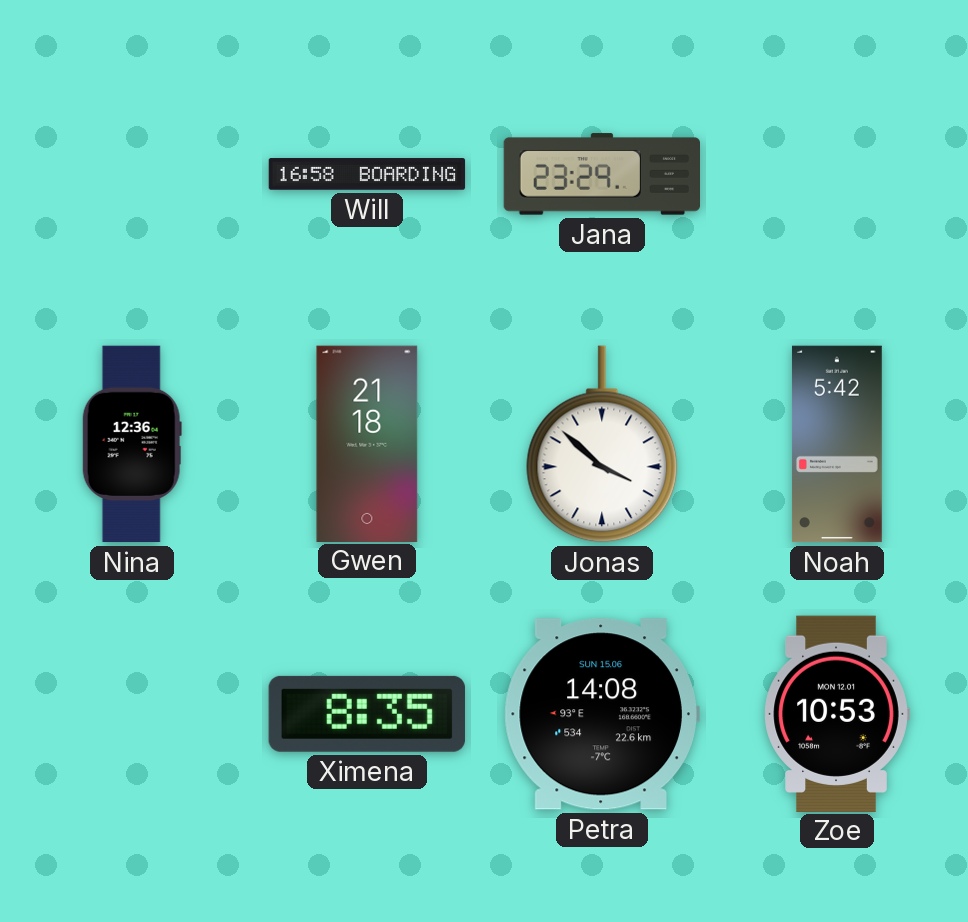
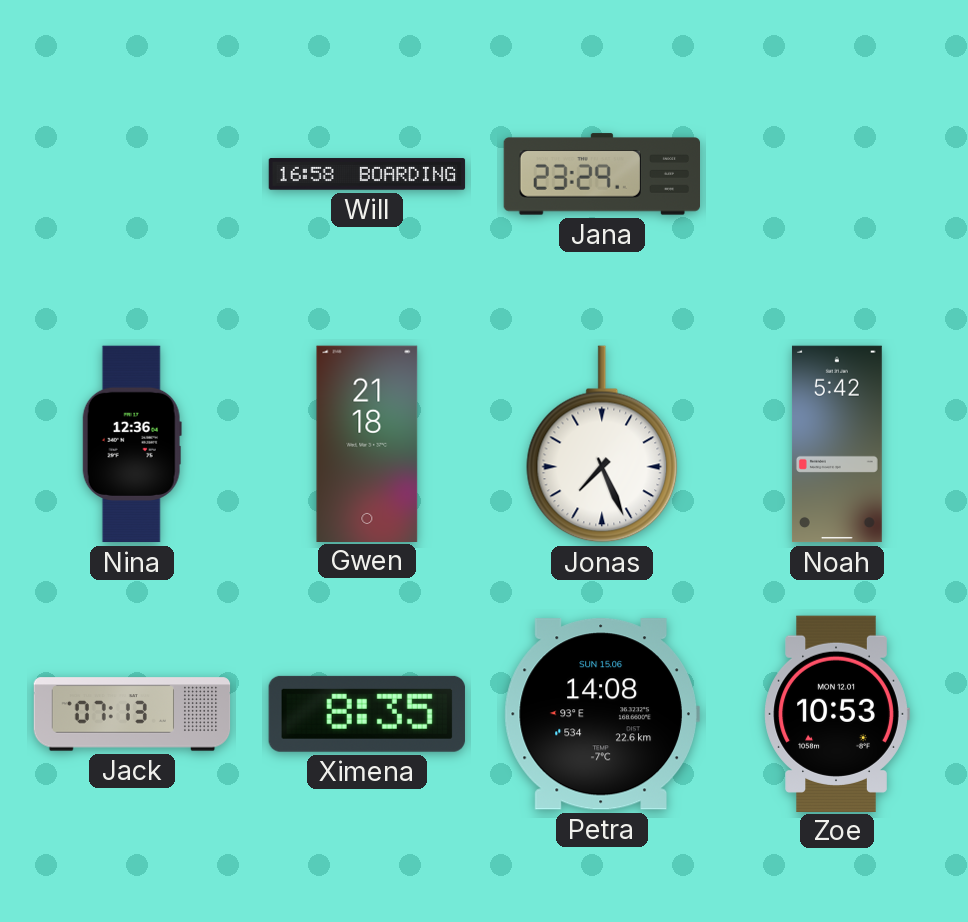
Jonas: 3:52 -> 7:26 (602, 444)
Jack: none -> 07:13 (132, 714)
